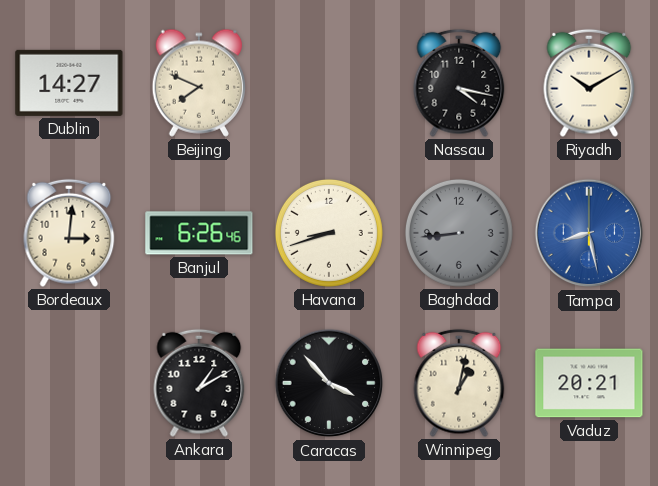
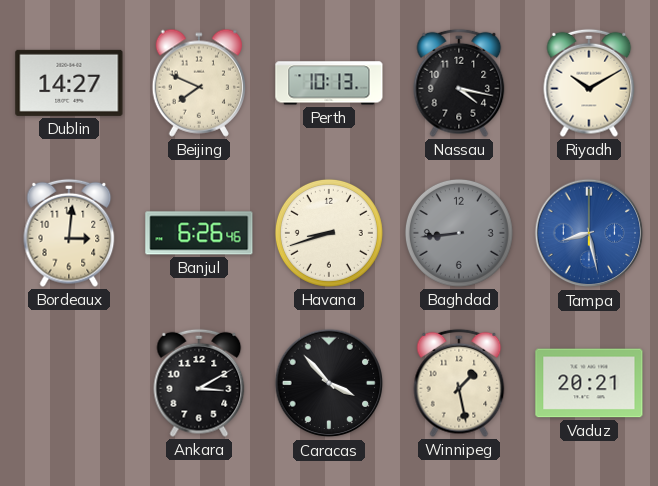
Perth: none -> 10:13 (329, 83)
Ankara: 1:10 -> 3:10 (199, 383)
Winnipeg: 1:02 -> 1:28 (459, 383)
